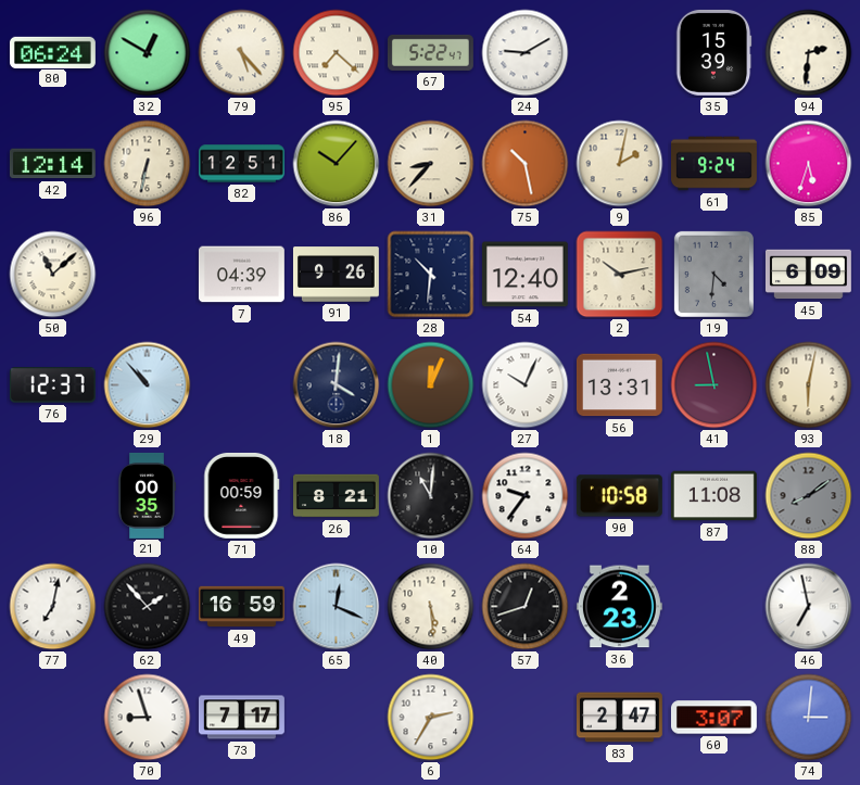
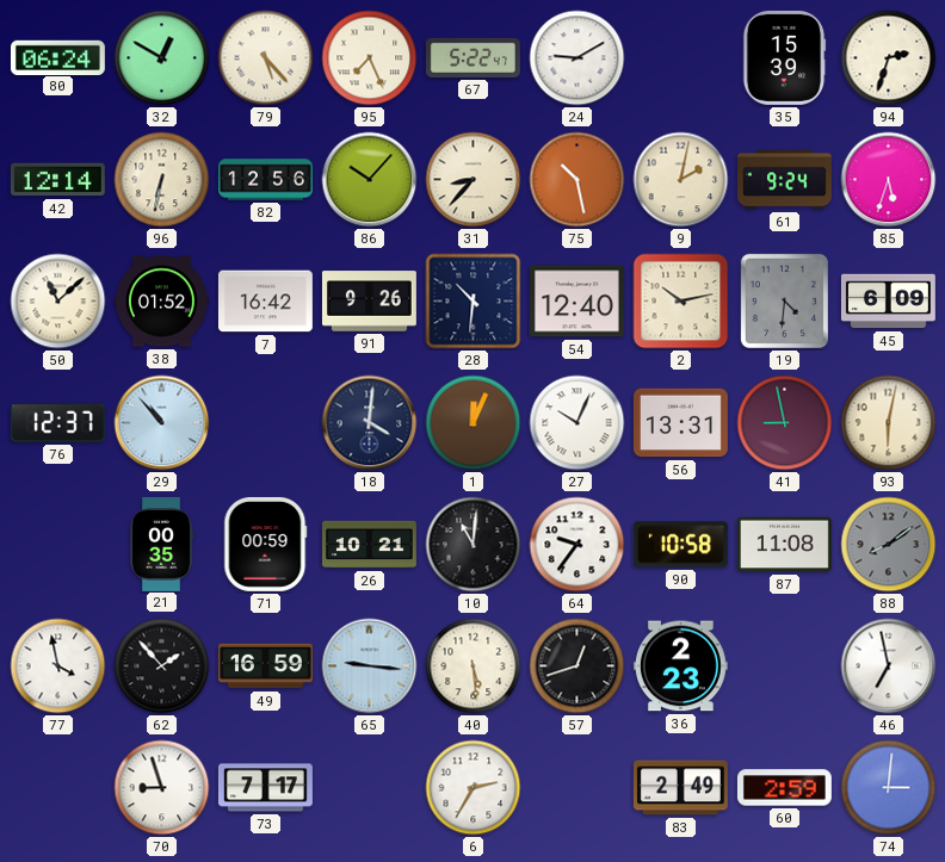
95: 7:22 -> 7:26 (370, 58)
94: 2:31 -> 2:33 (889, 58)
82: 12:51 -> 12:56 (266, 180)
38: none -> 01:52 (161, 302)
7: 04:39 -> 16:42 (265, 302)
26: 8:21 -> 10:21 (370, 545)
77: 7:02 -> 3:58 (58, 666)
65: 12:19 -> 9:16 (370, 666)
83: 2:47 -> 2:49 (680, 788)
60: 3:07 -> 2:59 (784, 788)
